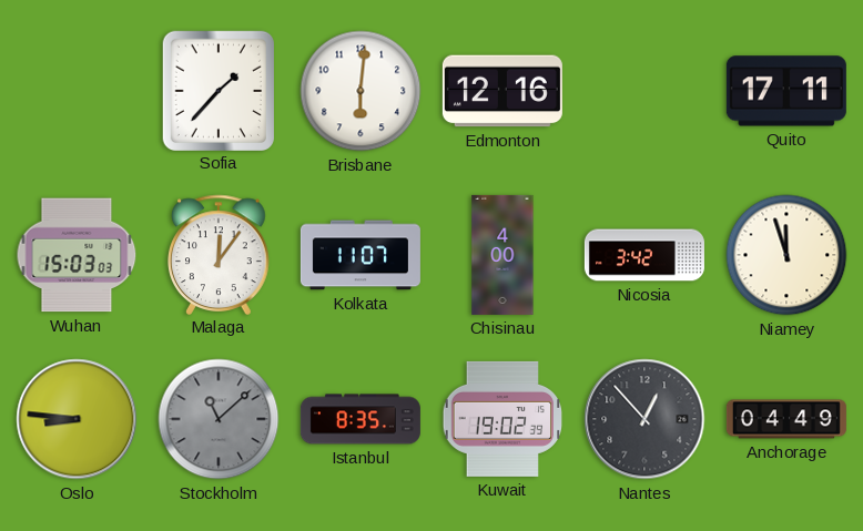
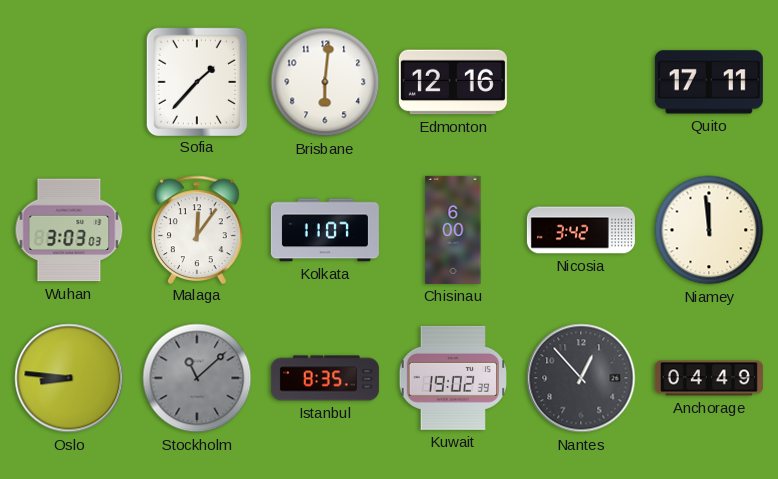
Wuhan: 15:03 -> 3:03 (69, 230)
Chisinau: 4:00 -> 6:00 (453, 230)
Niamey: 11:57 -> 11:59 (709, 230)
